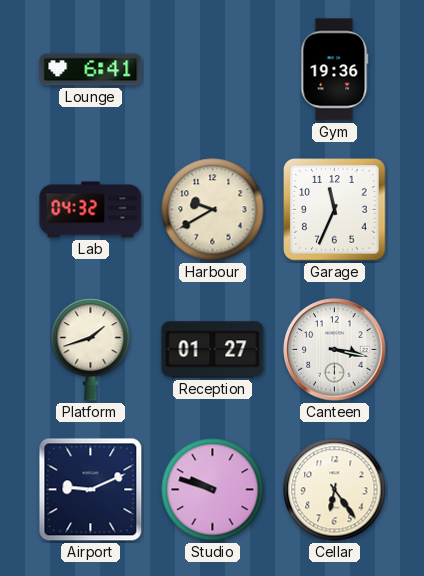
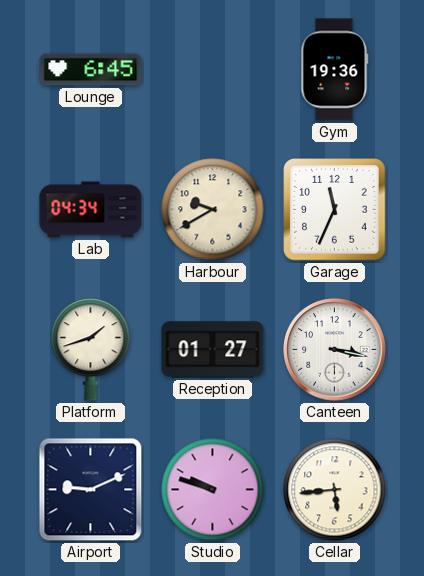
Lounge: 6:41 -> 6:45 (91, 70)
Lab: 04:32 -> 04:34 (91, 210)
Cellar: 6:24 -> 5:44 (335, 490)
